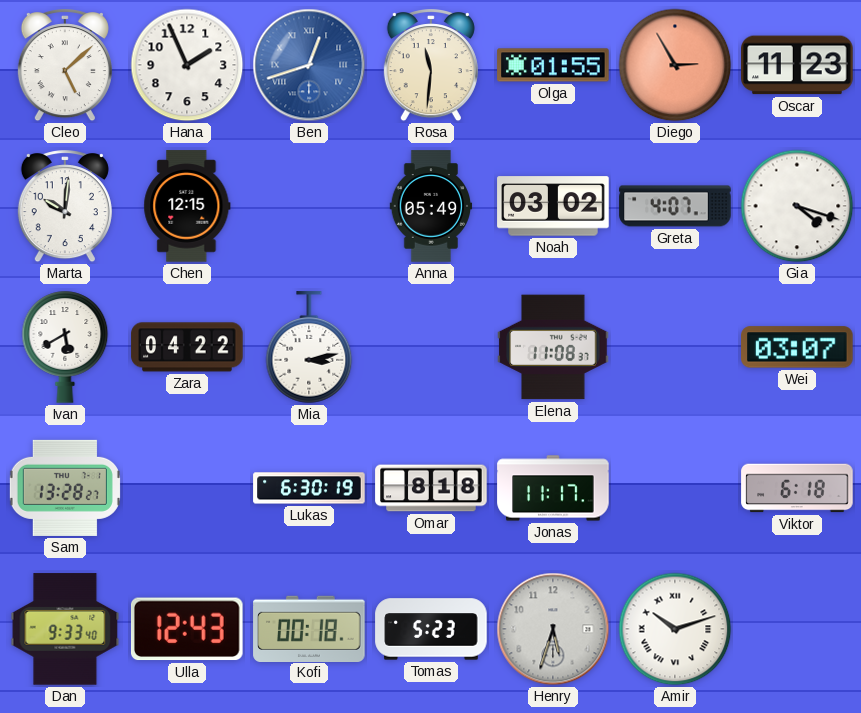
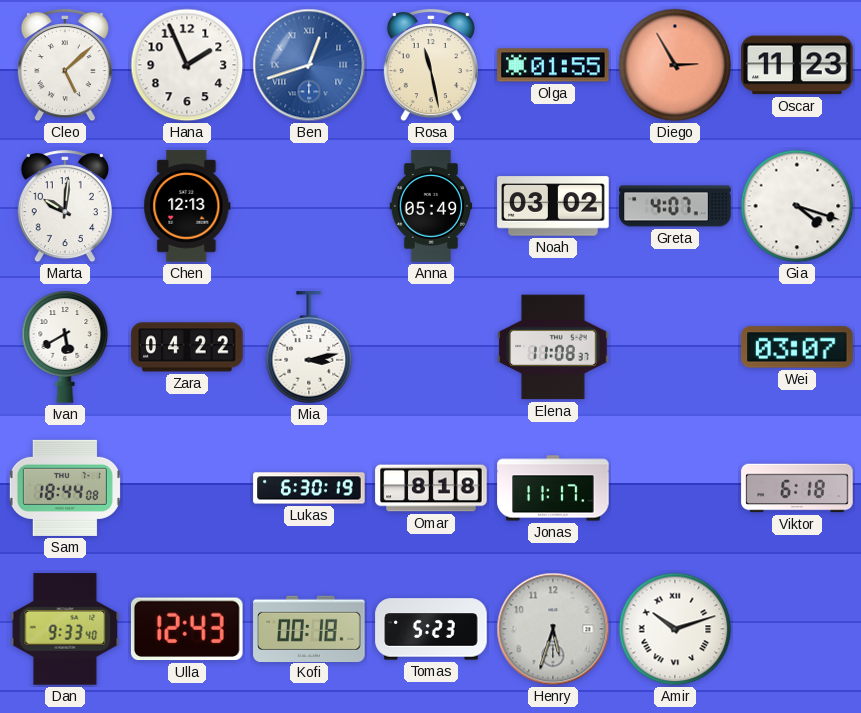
Rosa: 11:31 -> 11:28 (431, 66)
Chen: 12:15 -> 12:13 (187, 206)
Sam: 13:28 -> 18:44 (65, 488)
